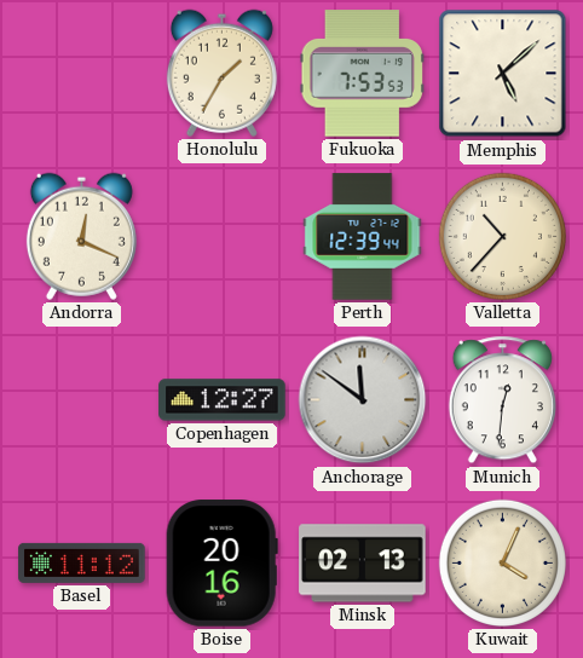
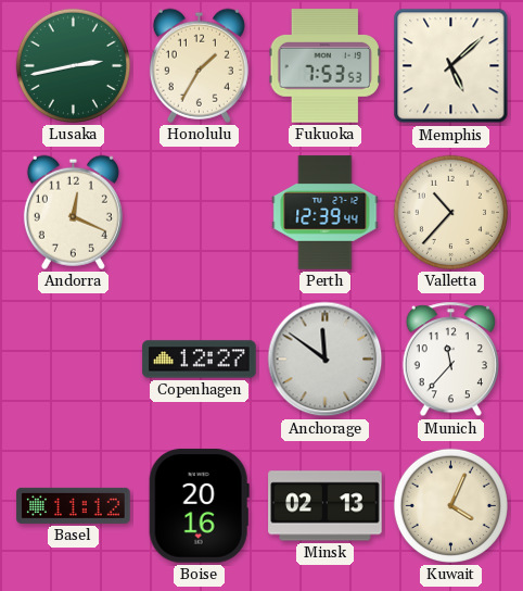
Lusaka: none -> 2:43 (73, 65)
Munich: 12:31 -> 11:37 (450, 360)
